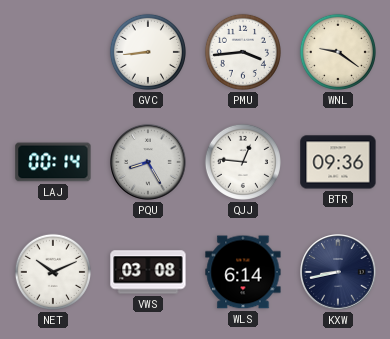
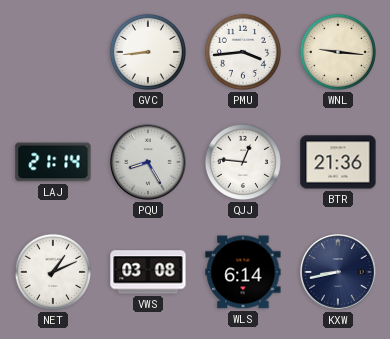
WNL: 9:21 -> 9:16 (338, 52)
LAJ: 00:14 -> 21:14 (53, 162)
BTR: 09:36 -> 21:36 (338, 162)
NET: 10:11 -> 1:11 (53, 272)
